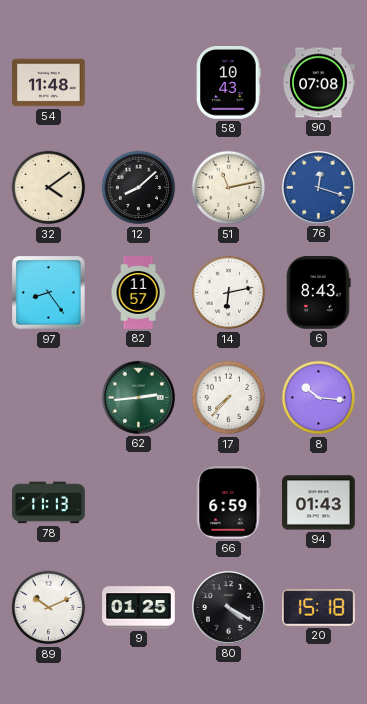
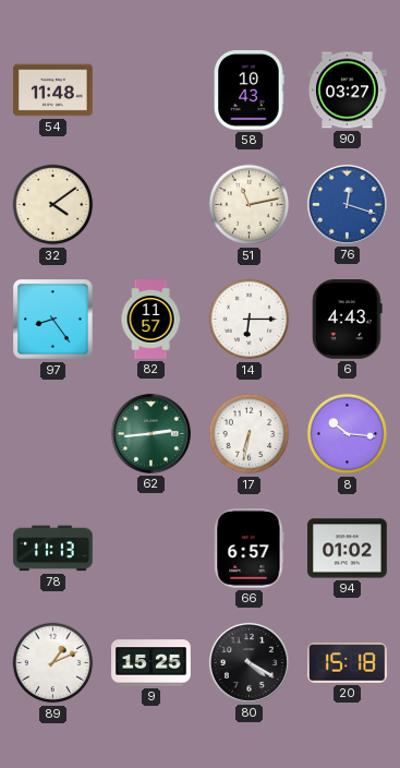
90: 07:08 -> 03:27 (348, 91)
12: 8:08 -> none (139, 188)
14: 6:13 -> 6:15 (250, 320)
6: 8:43 -> 4:43 (348, 320)
17: 7:37 -> 6:32 (250, 434)
66: 6:59 -> 6:57 (250, 549)
94: 01:43 -> 01:02 (348, 549)
89: 10:11 -> 1:11 (53, 663)
9: 01:25 -> 15:25 (151, 663)
